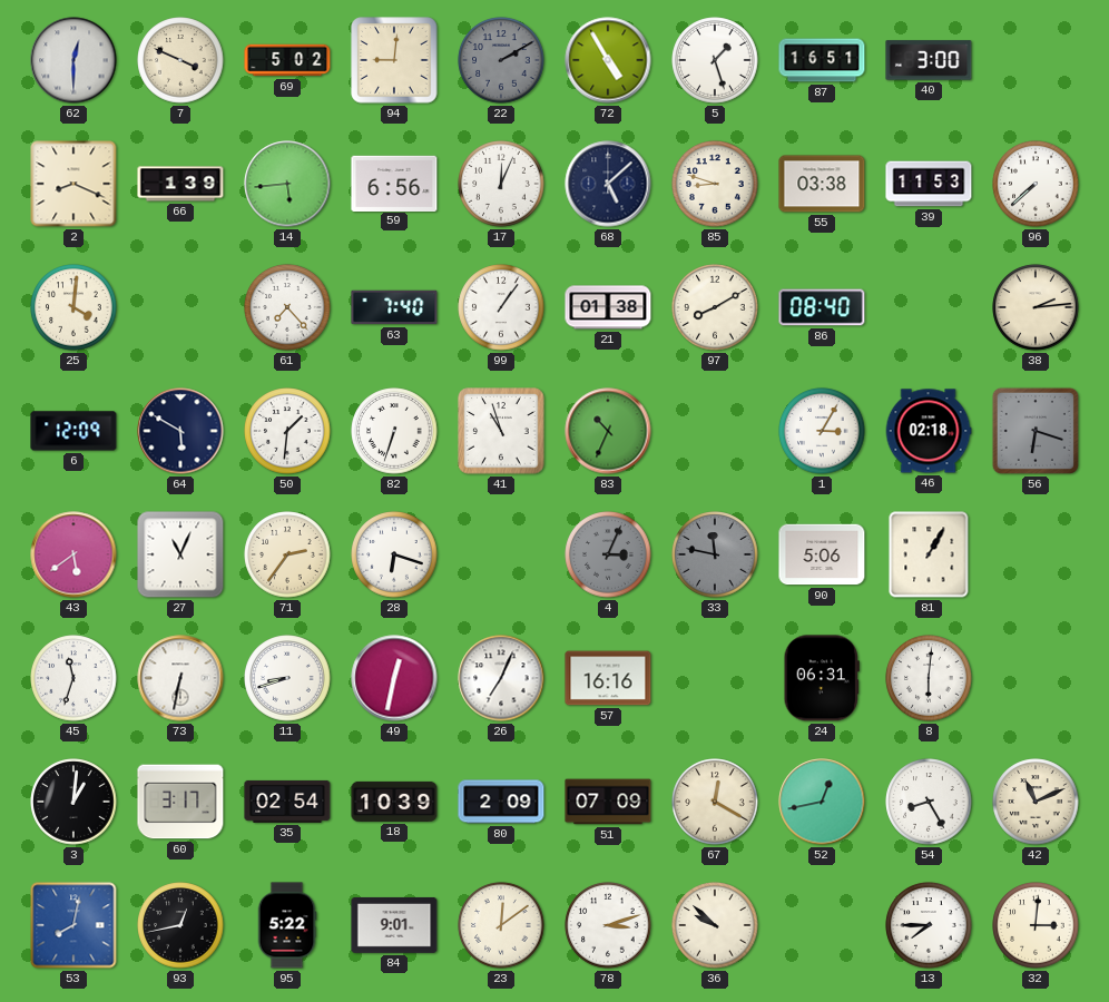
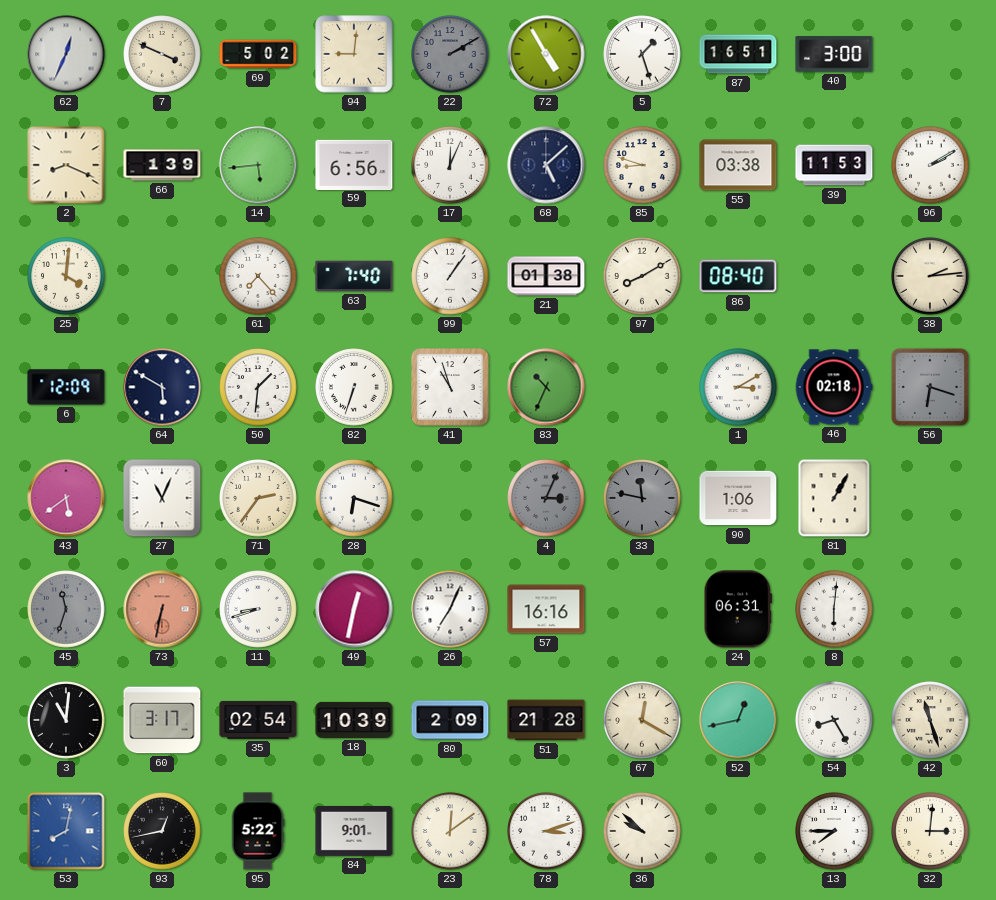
62: 12:30 -> 12:34 (66, 54)
96: 7:38 -> 2:10 (930, 165)
1: 3:05 -> 3:10 (738, 387)
90: 5:06 -> 1:06 (738, 498)
45 dial: white -> grey (66, 609)
73 dial: white -> salmon (162, 609)
3: 1:01 -> 11:01 (66, 720)
51: 07:09 -> 21:28 (546, 720)
42: 11:11 -> 11:27 (930, 720)
